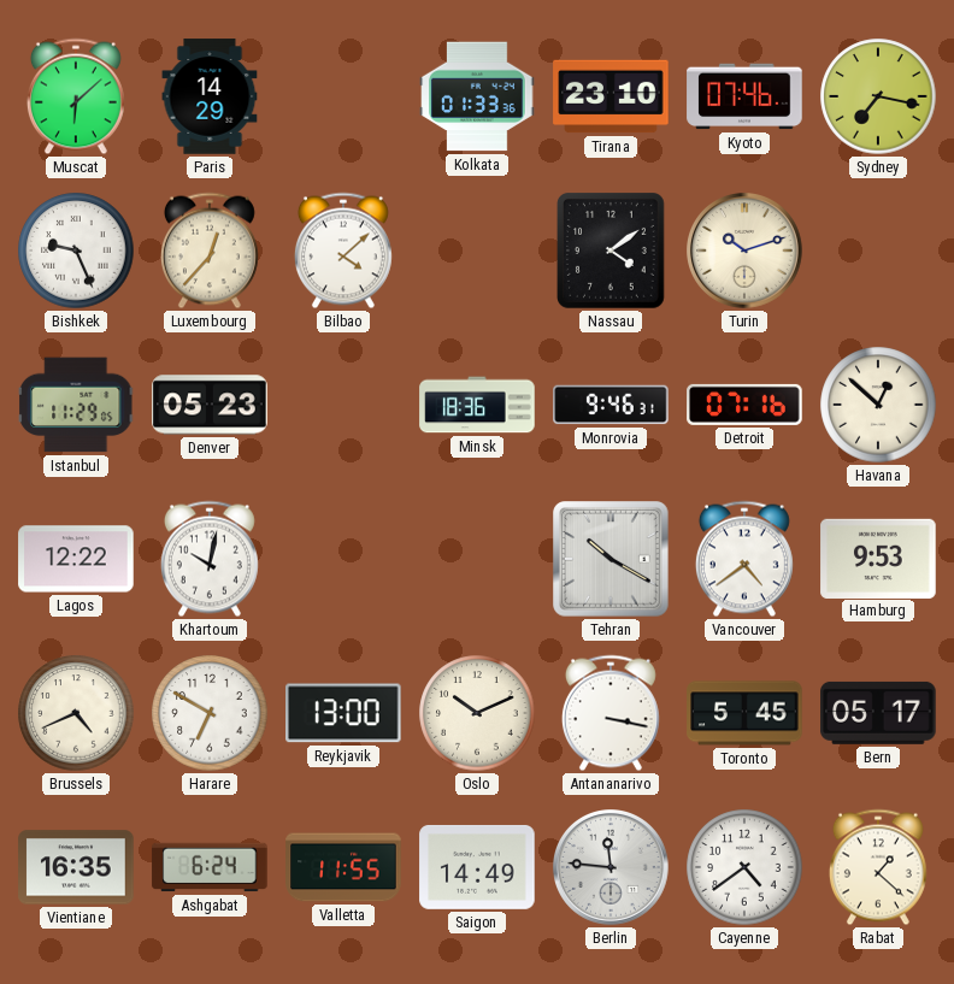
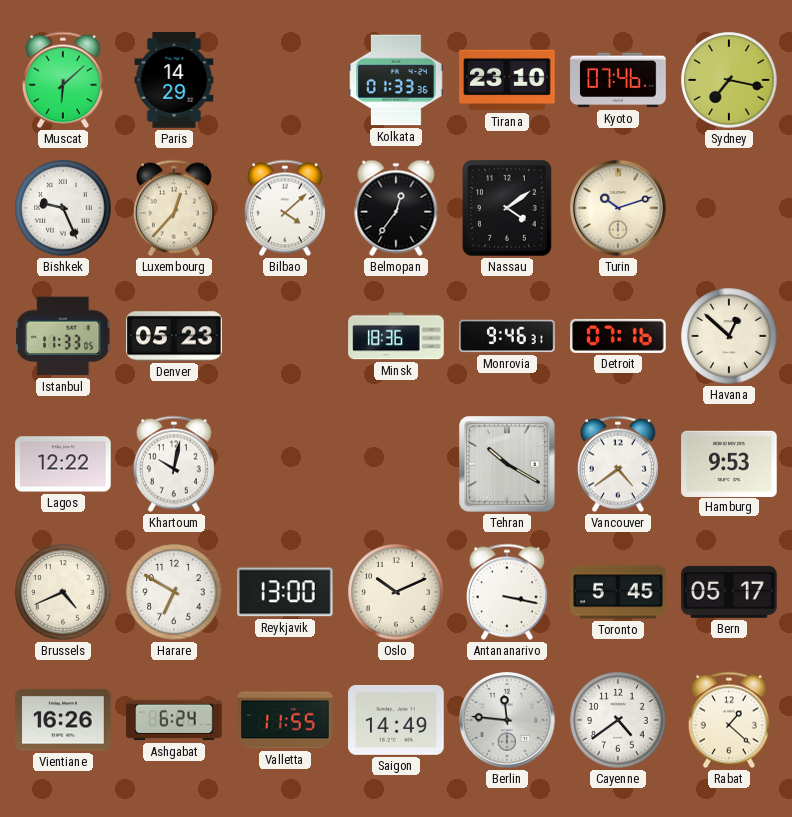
Belmopan: none -> 12:36 (396, 208)
Istanbul: 11:29 -> 11:33 (64, 336)
Vientiane: 16:35 -> 16:26 (63, 720)
